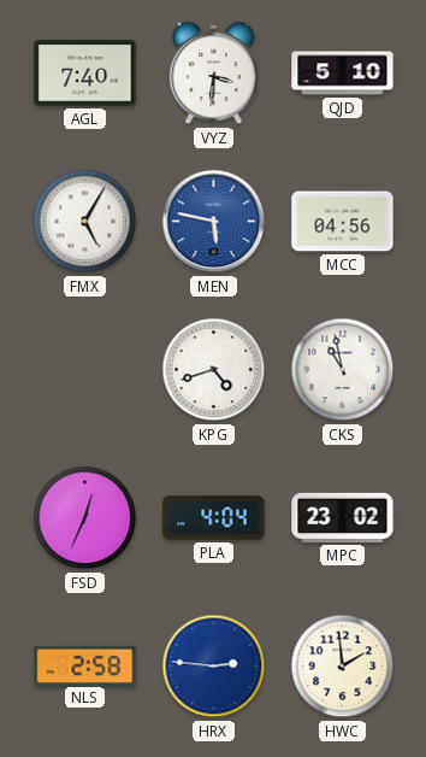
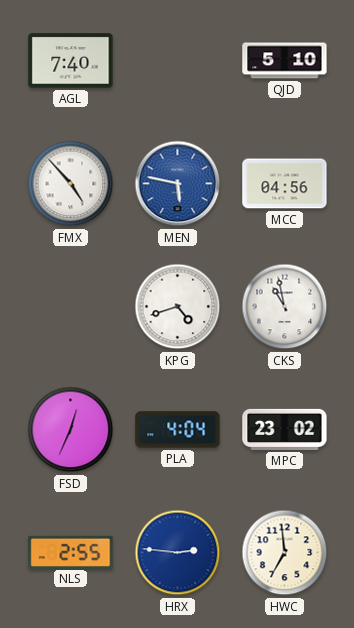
VYZ: 3:31 -> none (214, 74)
FMX: 5:05 -> 4:53 (71, 184)
NLS: 2:58 -> 2:55 (71, 552)
HWC: 1:59 -> 6:59 (285, 553)
